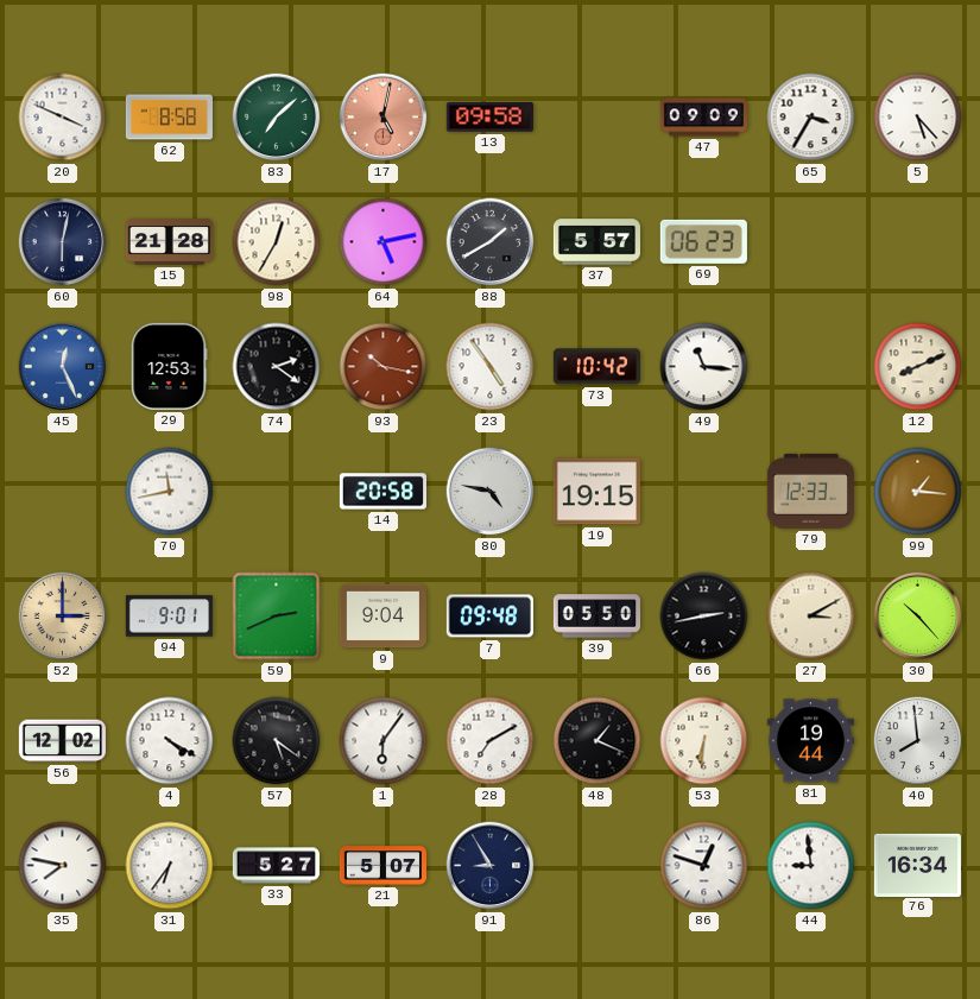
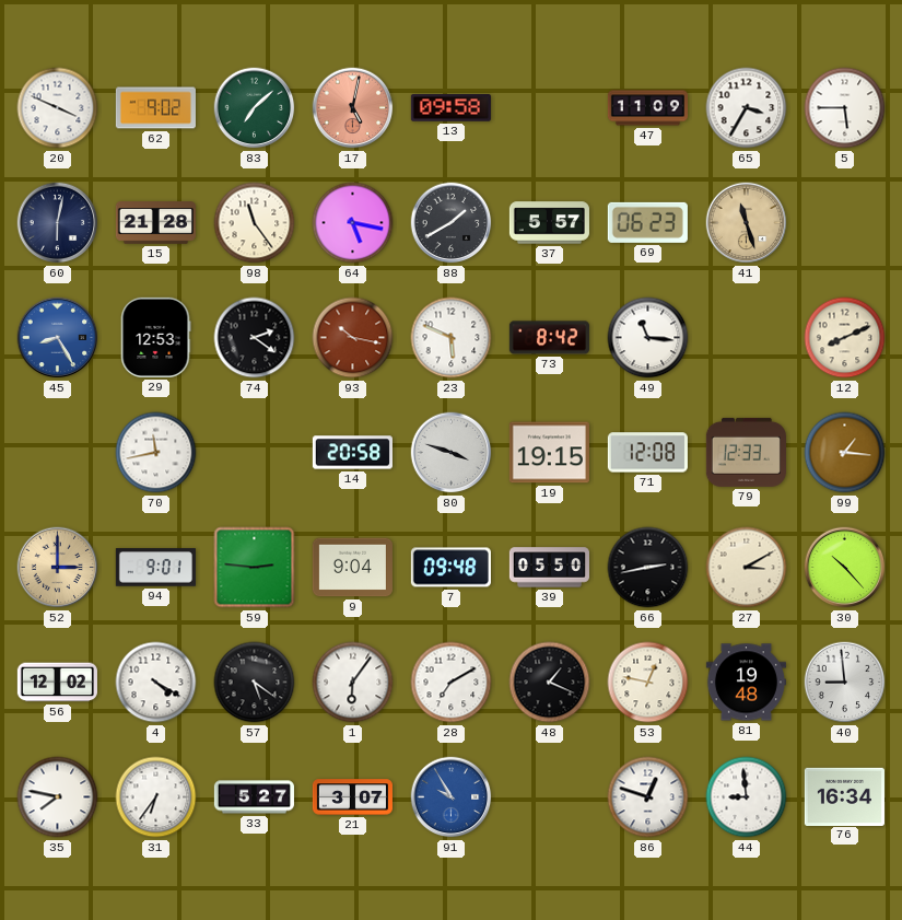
62: 8:58 -> 9:02 (155, 108)
47: 09:09 -> 11:09 (647, 108)
5: 5:23 -> 5:45 (845, 108)
98: 12:35 -> 11:24 (255, 223)
64: 5:13 -> 5:17 (353, 223)
41: none -> 11:27 (747, 223)
45: 12:26 -> 8:25 (58, 338)
23: 4:54 -> 5:49 (452, 338)
73: 10:42 -> 8:42 (549, 338)
80: 4:47 -> 3:48 (452, 453)
71: none -> 12:08 (647, 453)
59: 2:41 -> 2:46 (255, 568)
53: 6:31 -> 12:47 (648, 683)
81: 19:44 -> 19:48 (746, 683)
40: 7:59 -> 8:59 (845, 683)
21: 5:07 -> 3:07 (352, 797)
91: 8:55 -> 9:55 (452, 797)
91 dial: navy -> blue (452, 797)
